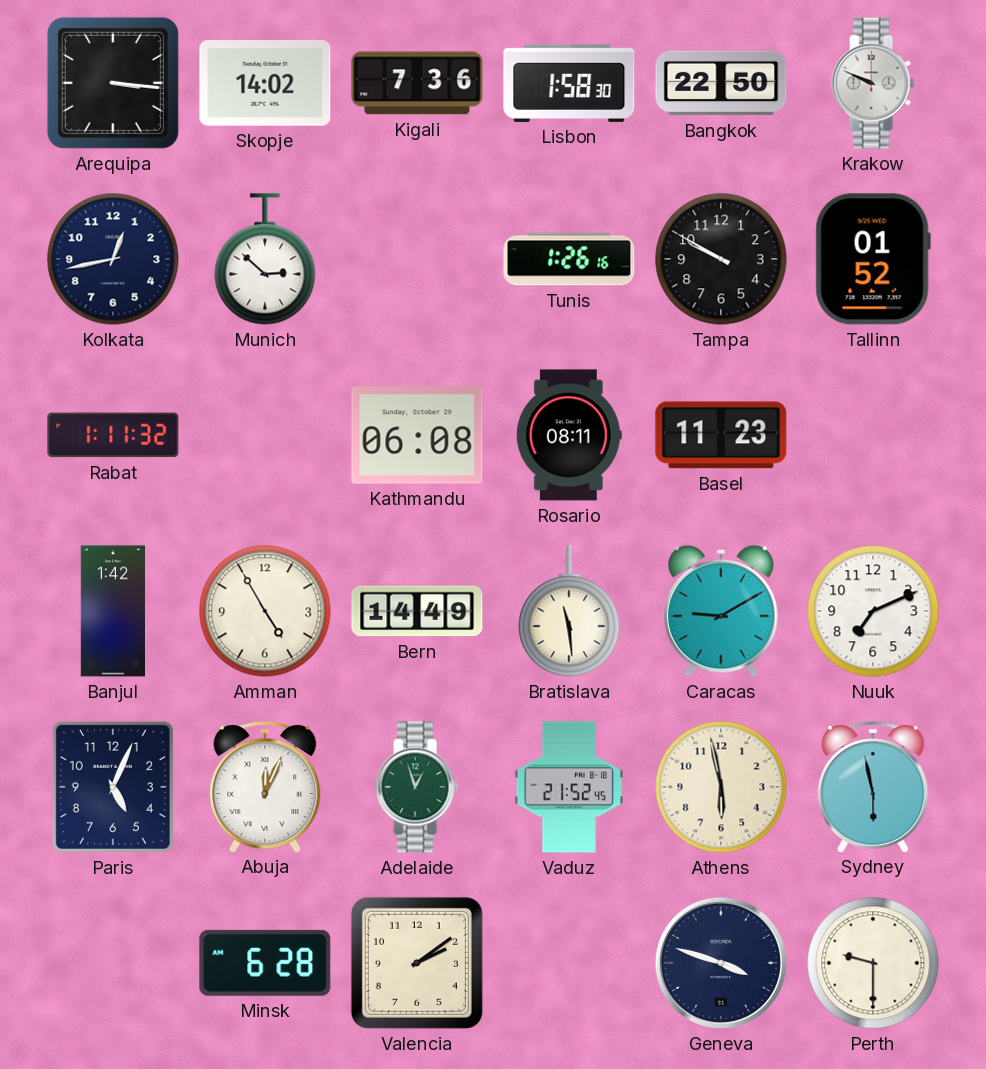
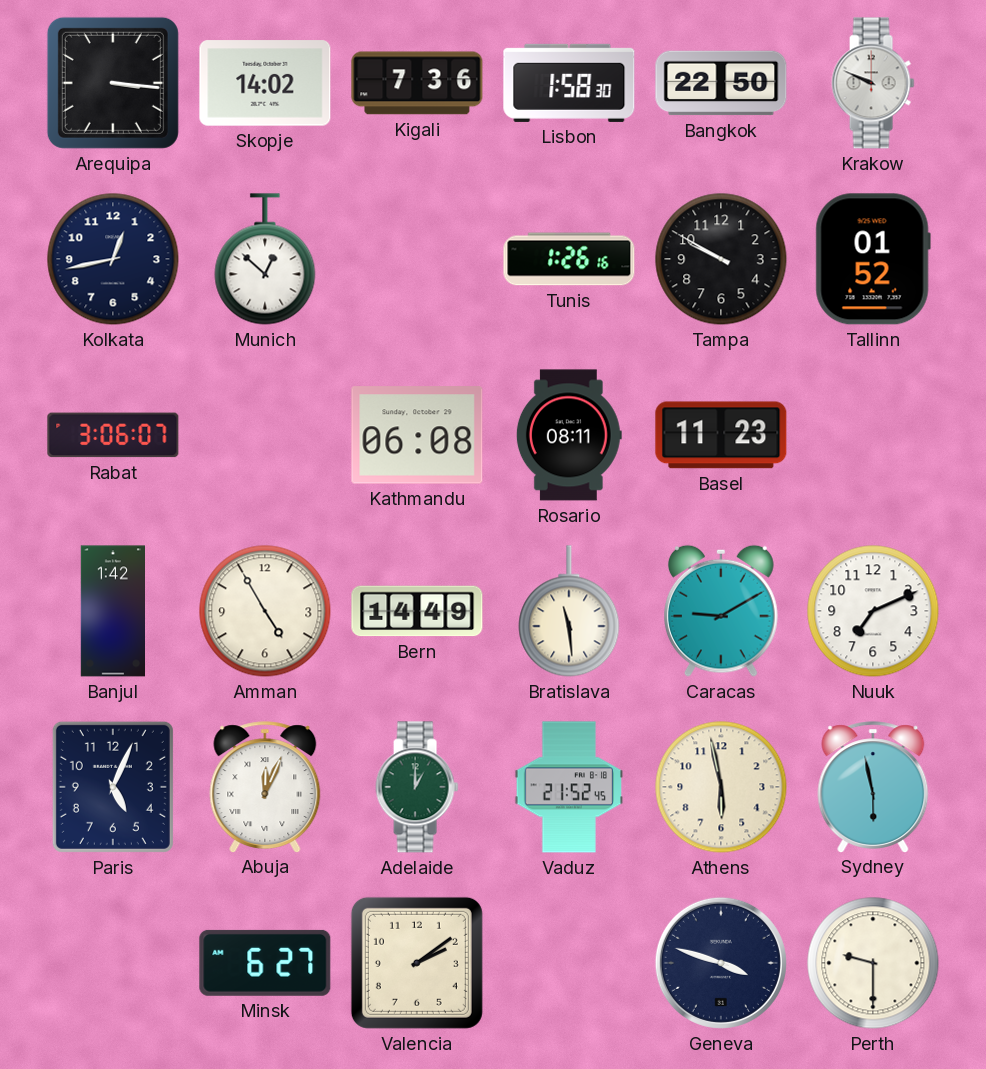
Munich: 2:52 -> 12:52 (265, 259)
Rabat: 1:11 -> 3:06 (113, 435)
Adelaide: 12:57 -> 1:00 (417, 787)
Minsk: 6:28 -> 6:27 (265, 963)
